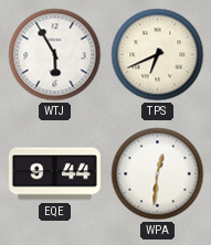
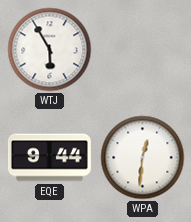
TPS: 6:41 -> none (158, 55)
